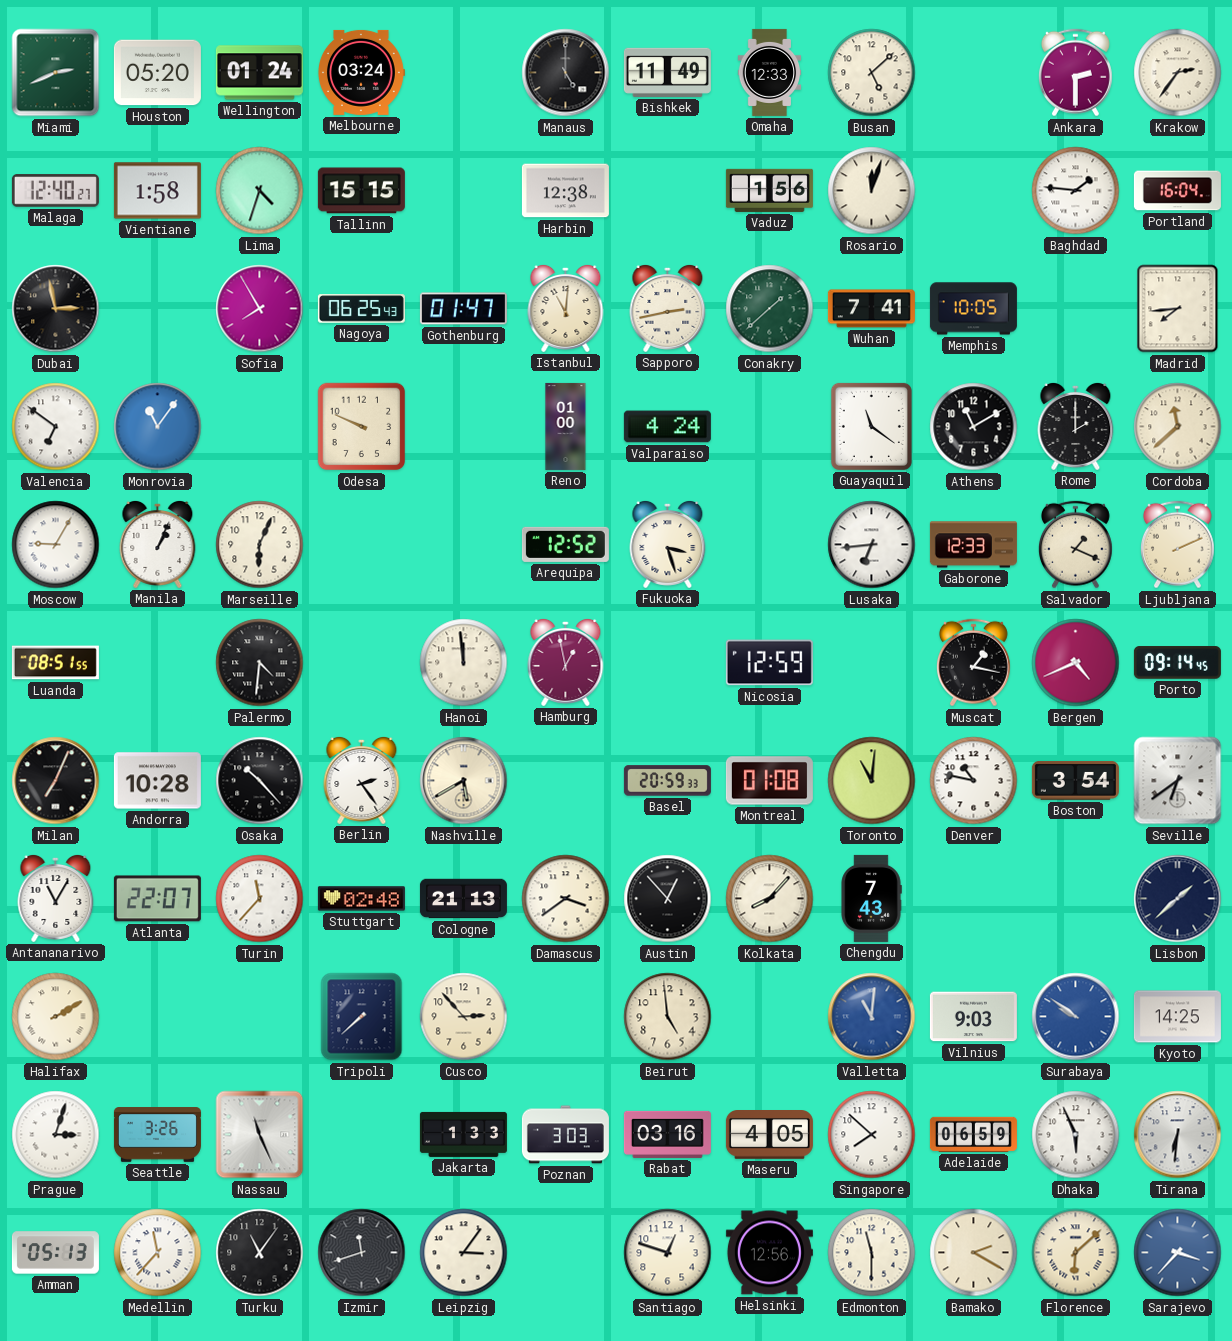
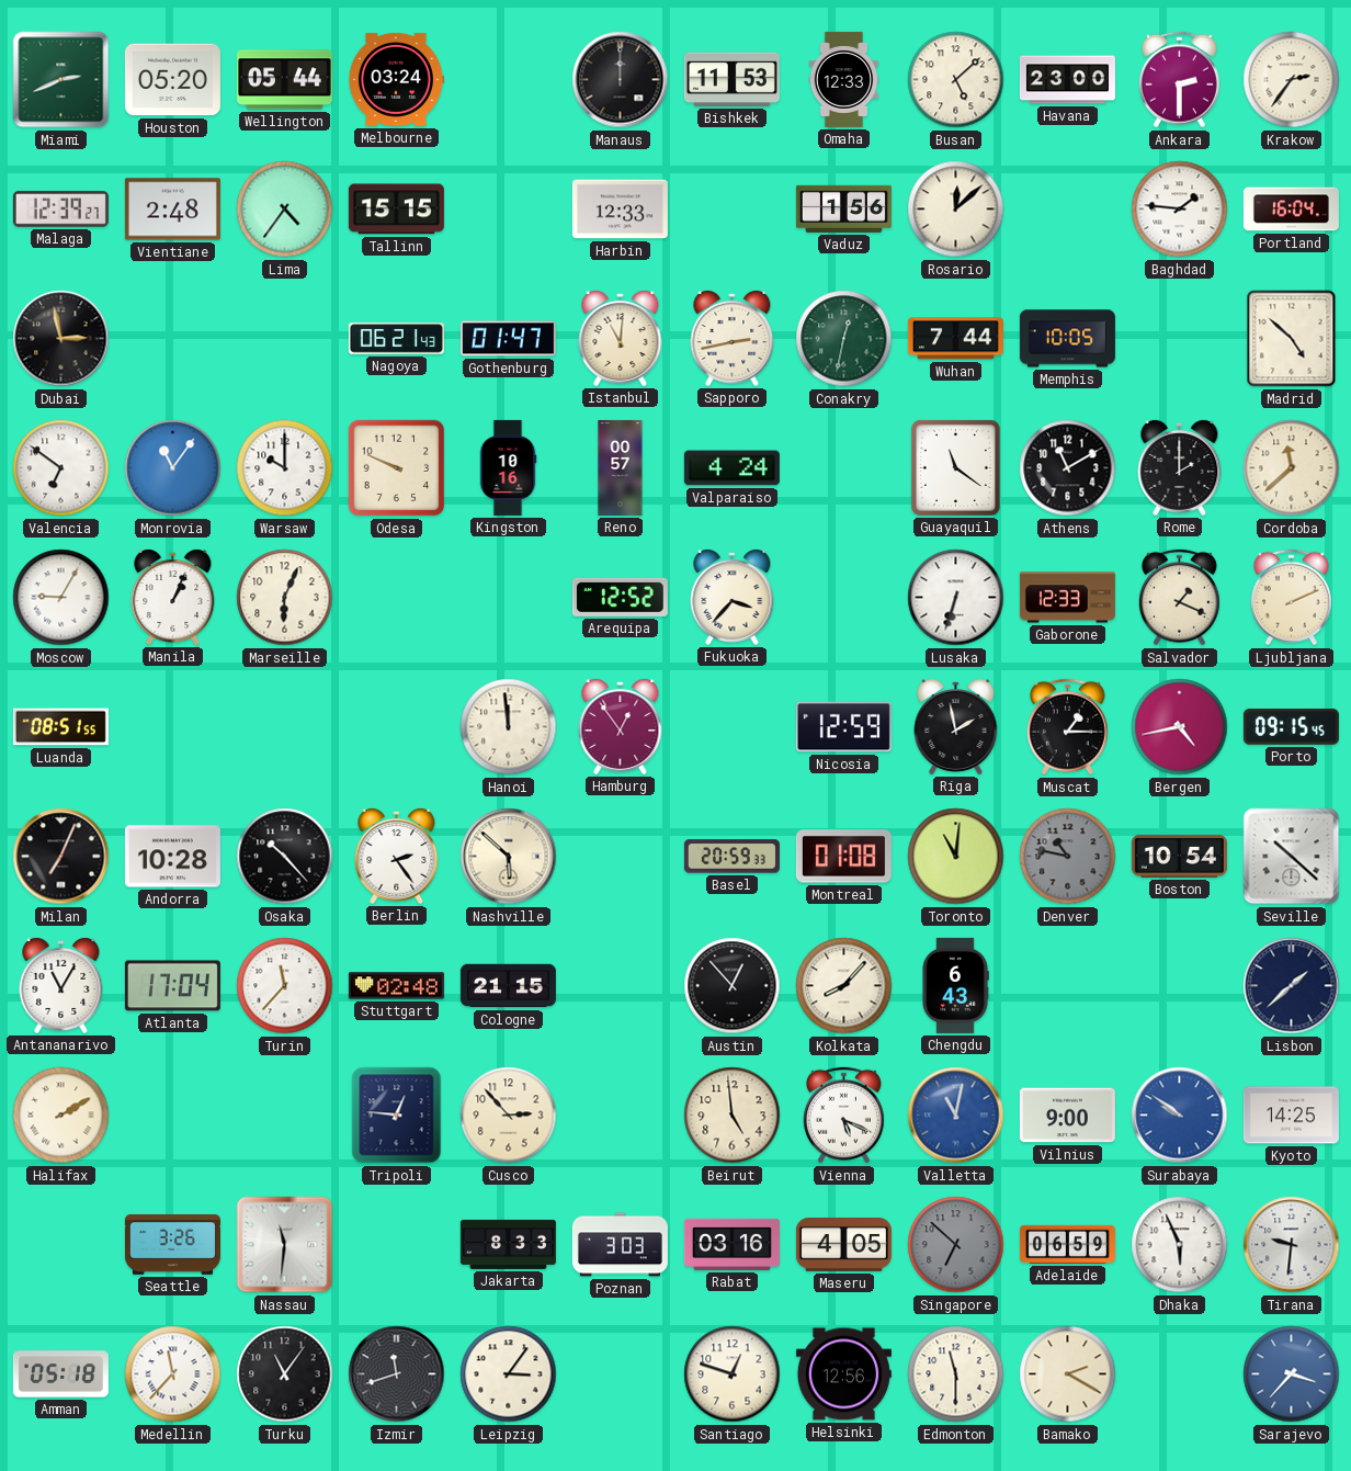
Wellington: 01:24 -> 05:44 (284, 80)
Manaus: 5:00 -> 12:00 (621, 80)
Bishkek: 11:49 -> 11:53 (731, 79)
Havana: none -> 23:00 (1067, 80)
Malaga: 12:40 -> 12:39 (60, 210)
Vientiane: 1:58 -> 2:48 (172, 210)
Lima: 4:33 -> 4:36 (285, 210)
Harbin: 12:38 -> 12:33 (620, 210)
Rosario: 12:03 -> 12:08 (956, 210)
Sofia: 7:55 -> none (260, 309)
Nagoya: 06:25 -> 06:21 (396, 339)
Conakry: 1:38 -> 12:32 (844, 339)
Wuhan: 7:41 -> 7:44 (955, 339)
Madrid: 7:44 -> 4:52 (1292, 339)
Warsaw: none -> 10:00 (285, 468)
Kingston: none -> 10:16 (508, 467)
Reno: 01:00 -> 00:57 (621, 467)
Fukuoka: 3:27 -> 3:37 (733, 597)
Lusaka: 6:44 -> 6:33 (956, 598)
Palermo: 4:31 -> none (260, 663)
Hamburg: 12:58 -> 12:54 (621, 726)
Riga: none -> 1:58 (956, 726)
Muscat: 1:17 -> 1:15 (1067, 727)
Bergen: 4:41 -> 4:43 (1180, 727)
Porto: 09:14 -> 09:15 (1291, 727)
Nashville: 5:40 -> 5:52 (509, 857)
Denver dial: white -> grey (1068, 857)
Boston: 3:54 -> 10:54 (1179, 856)
Seville: 6:39 -> 10:22 (1292, 857)
Atlanta: 22:07 -> 17:04 (172, 986)
Cologne: 21:13 -> 21:15 (508, 986)
Damascus: 3:39 -> none (566, 899)
Chengdu: 7:43 -> 6:43 (955, 985)
Tripoli: 7:38 -> 12:46 (397, 1116)
Vienna: none -> 5:19 (843, 1116)
Valletta: 11:01 -> 11:02 (956, 1116)
Vilnius: 9:03 -> 9:00 (1067, 1116)
Prague: 3:03 -> none (56, 1135)
Nassau: 11:26 -> 11:31 (285, 1245)
Jakarta: 1:33 -> 8:33 (508, 1244)
Singapore: 7:52 -> 6:52 (956, 1245)
Singapore dial: white -> grey (956, 1245)
Tirana: 6:31 -> 9:31 (1292, 1245)
Amman: 05:13 -> 05:18 (60, 1374)
Florence: 6:08 -> none (1076, 1253)
